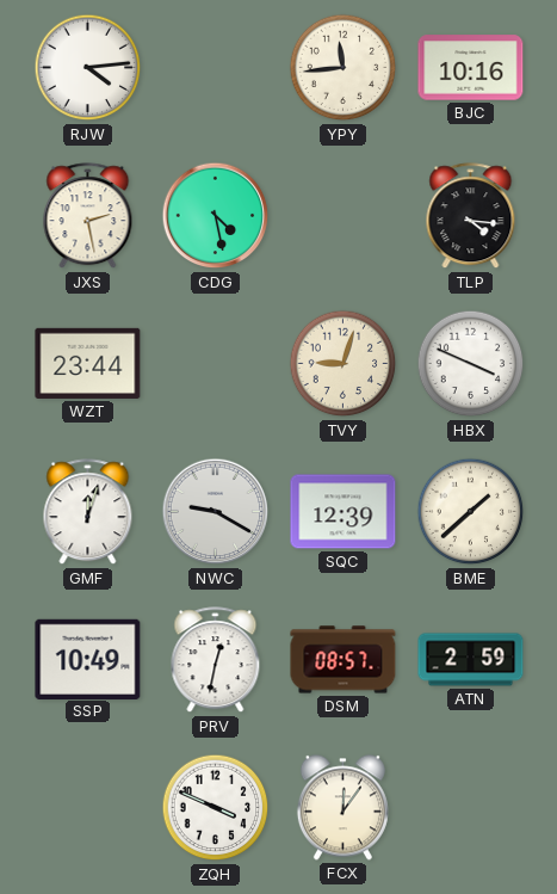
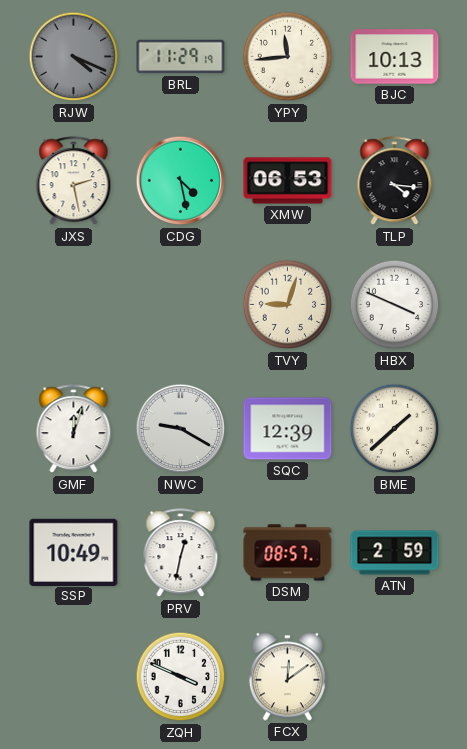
RJW: 4:14 -> 4:19 (74, 57)
RJW dial: white -> grey (74, 57)
BRL: none -> 11:29 (181, 57)
BJC: 10:16 -> 10:13 (395, 57)
XMW: none -> 06:53 (288, 181)
WZT: 23:44 -> none (88, 363)
FCX: 12:06 -> 12:09 (287, 677)
